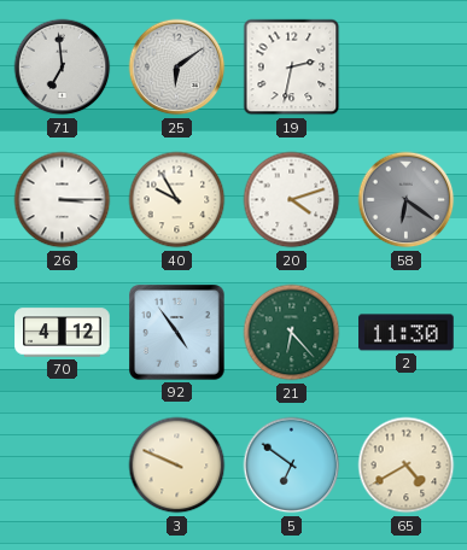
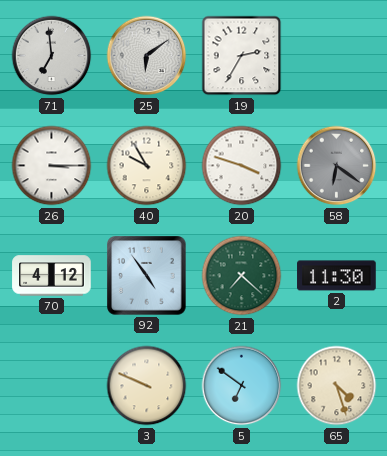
19: 2:32 -> 2:35 (242, 56)
20: 4:12 -> 3:48 (242, 166)
21: 6:23 -> 7:22 (242, 276)
65: 4:40 -> 4:27 (337, 386)
